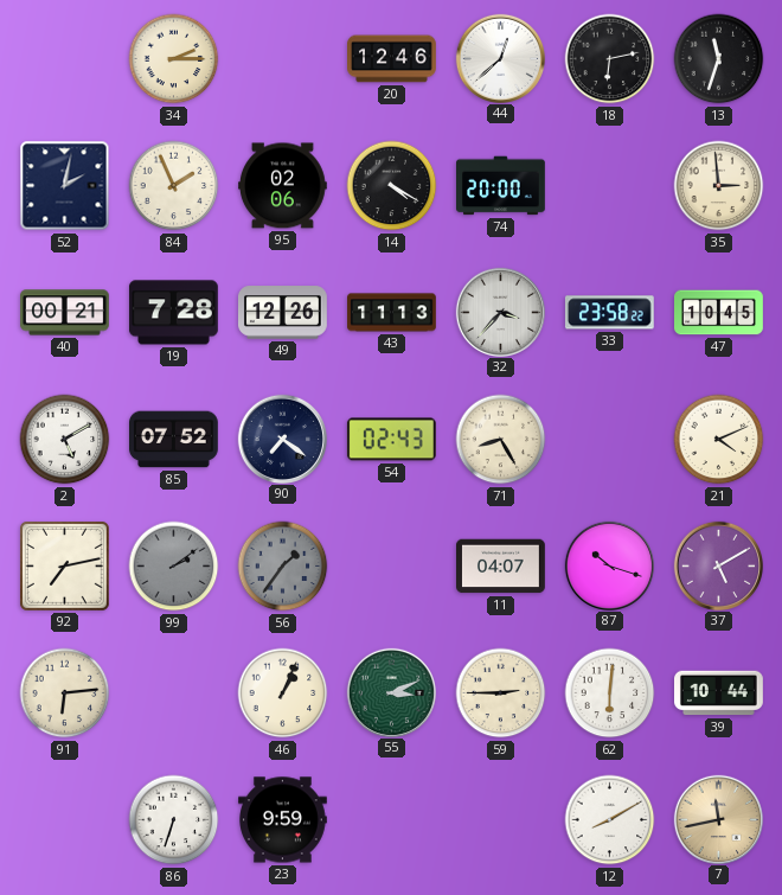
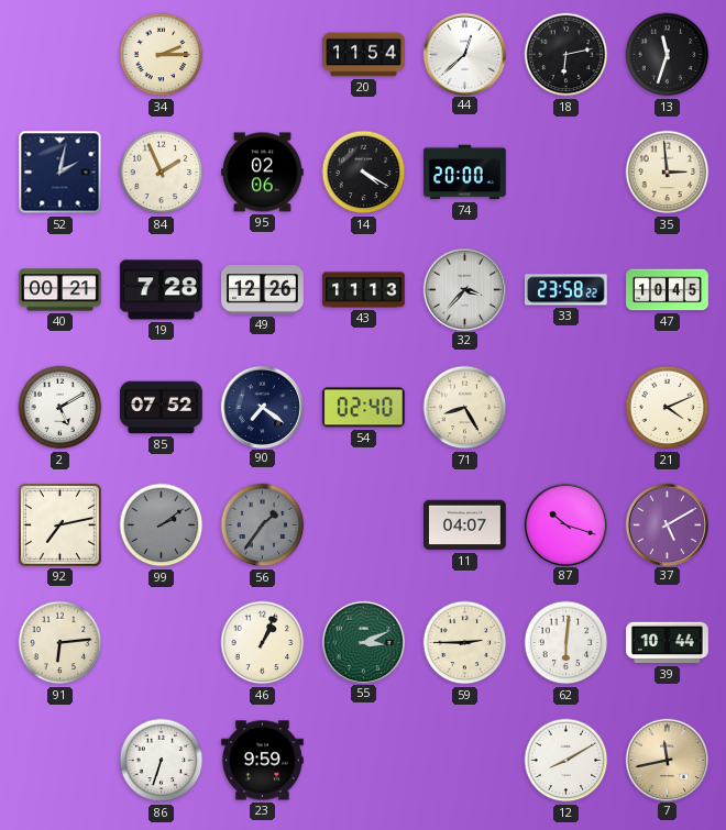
20: 12:46 -> 11:54 (364, 55)
54: 02:43 -> 02:40 (363, 408)
